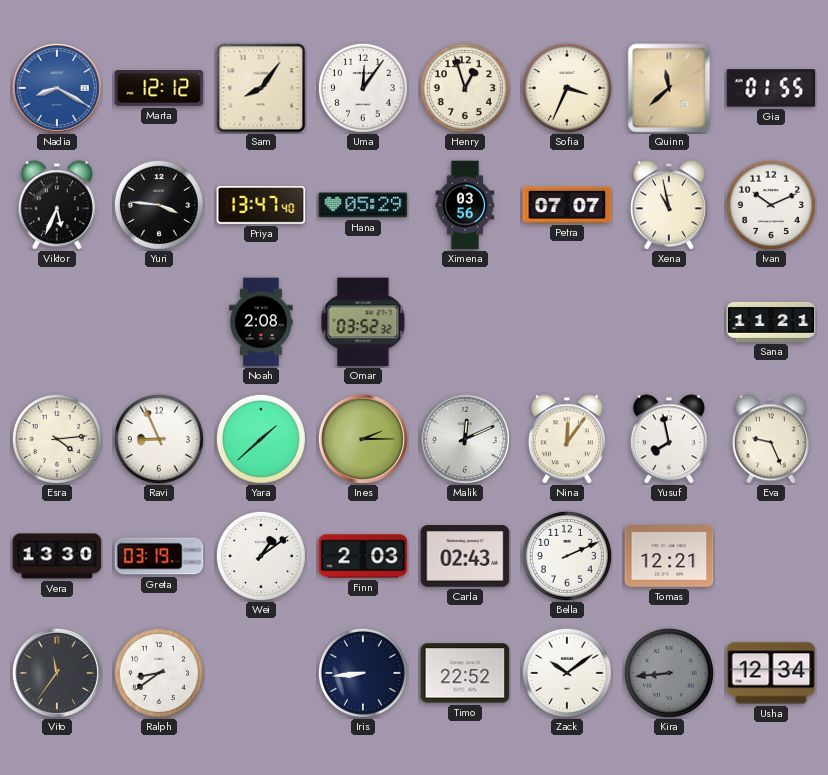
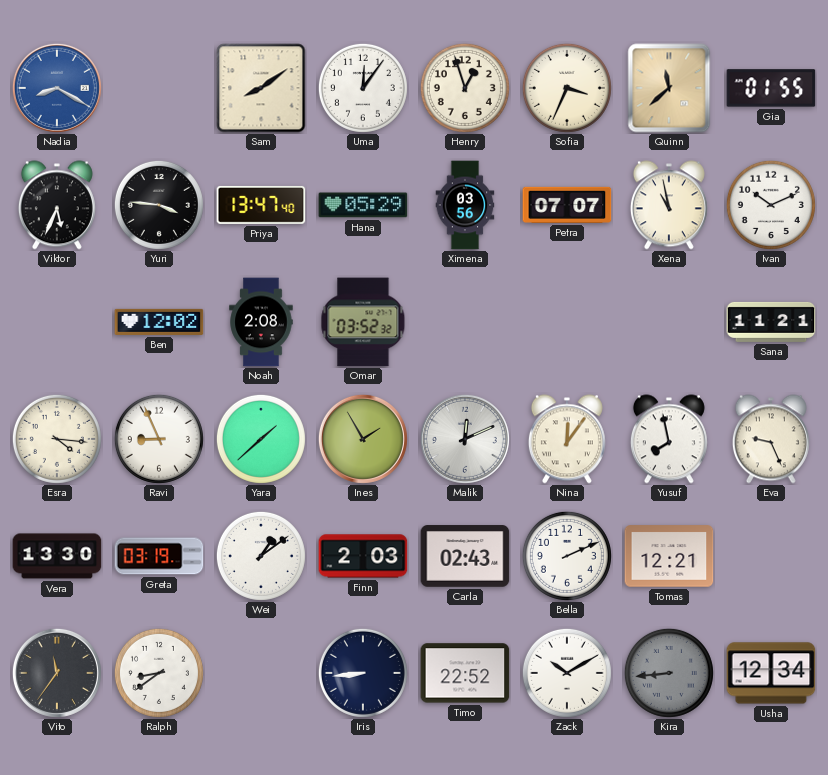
Marta: 12:12 -> none (159, 89)
Sam: 8:06 -> 8:09 (261, 88)
Ben: none -> 12:02 (159, 322)
Esra: 4:14 -> 4:16 (57, 439)
Ines: 2:15 -> 1:55 (363, 439)
Zack: 10:09 -> 10:10 (567, 673)
